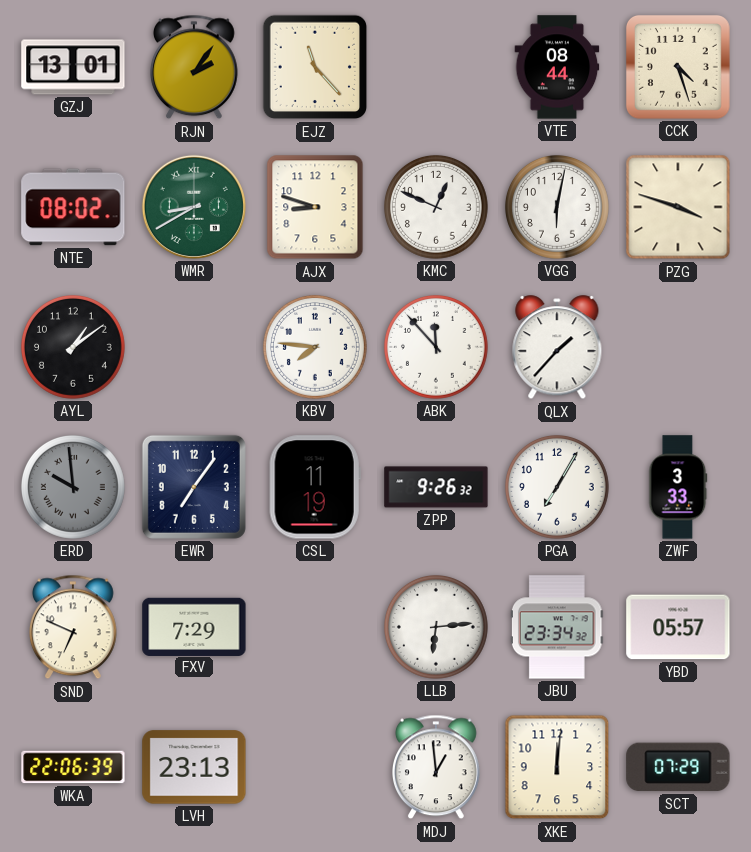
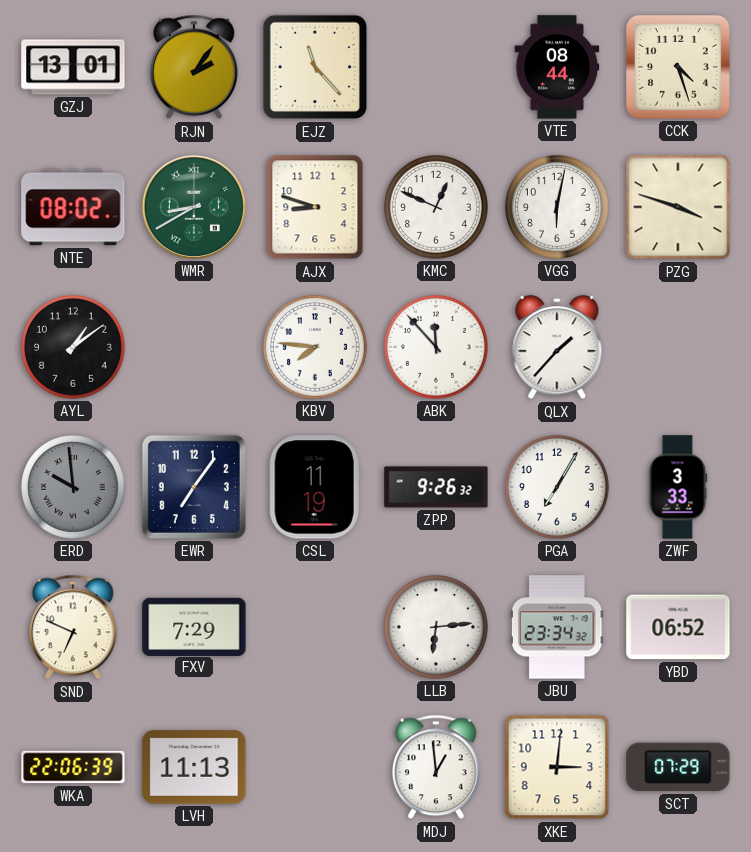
YBD: 05:57 -> 06:52 (678, 627)
LVH: 23:13 -> 11:13 (194, 767)
XKE: 12:01 -> 3:01 (557, 767)
